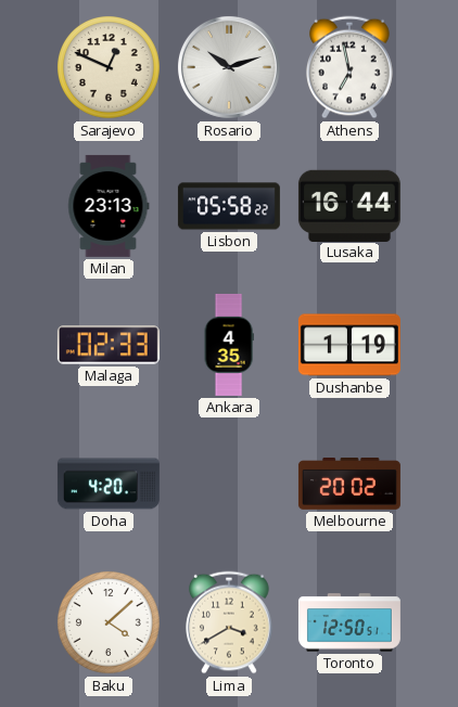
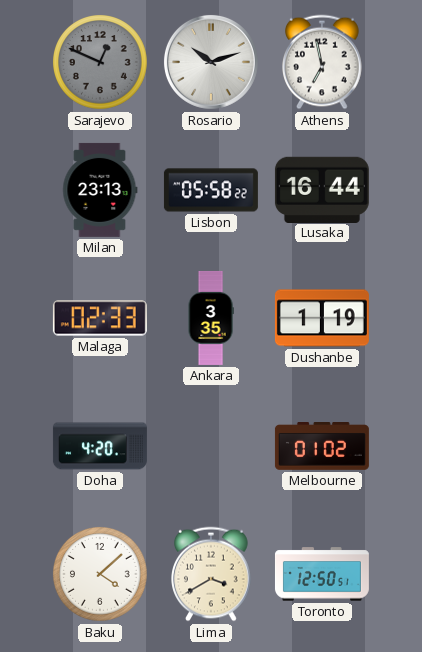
Sarajevo dial: cream -> grey (101, 63)
Ankara: 4:35 -> 3:35 (211, 318)
Melbourne: 20:02 -> 01:02 (322, 447)
